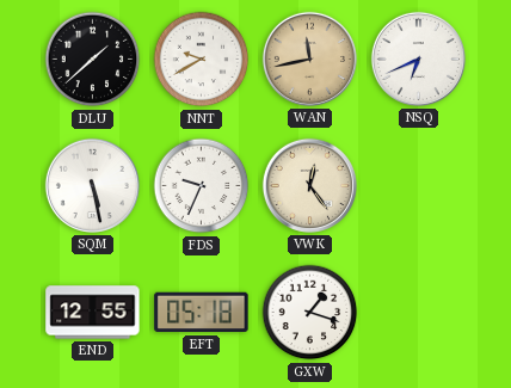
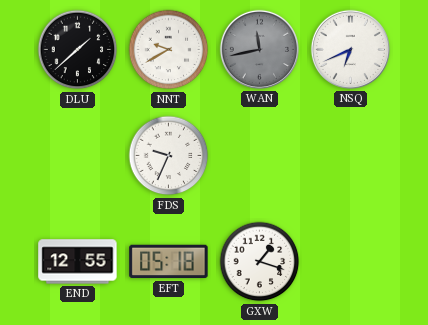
WAN dial: champagne -> grey (259, 49)
SQM: 5:28 -> none (92, 185)
VWK: 12:24 -> none (309, 185)
